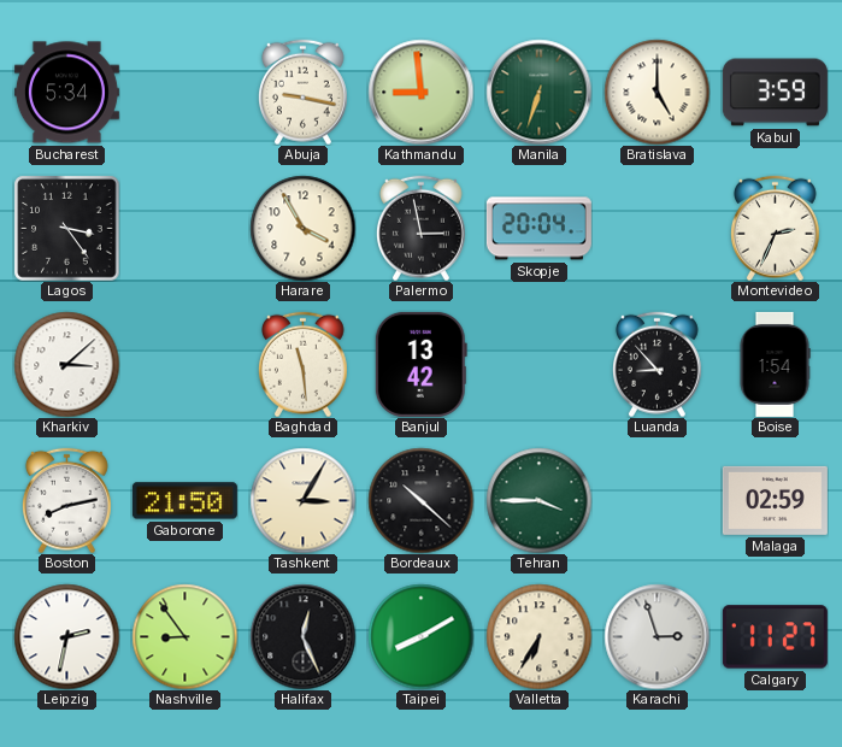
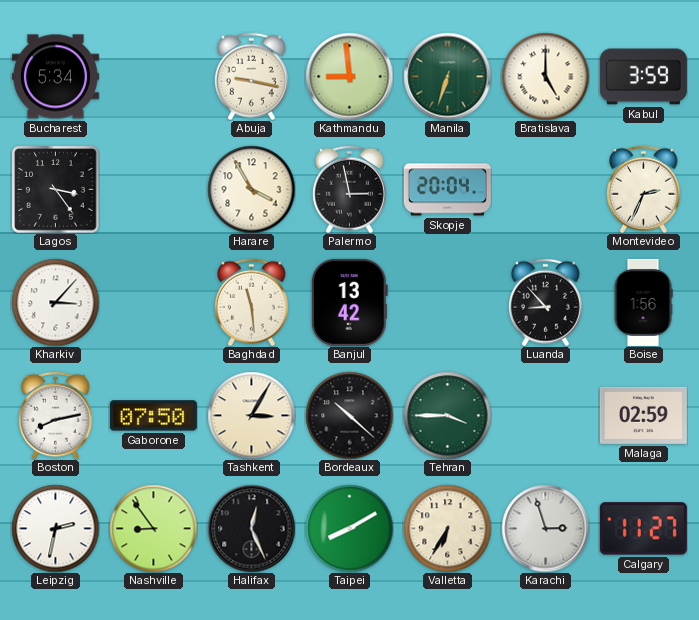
Kharkiv: 3:08 -> 3:07 (55, 302)
Boise: 1:54 -> 1:56 (643, 302)
Gaborone: 21:50 -> 07:50 (153, 416)
